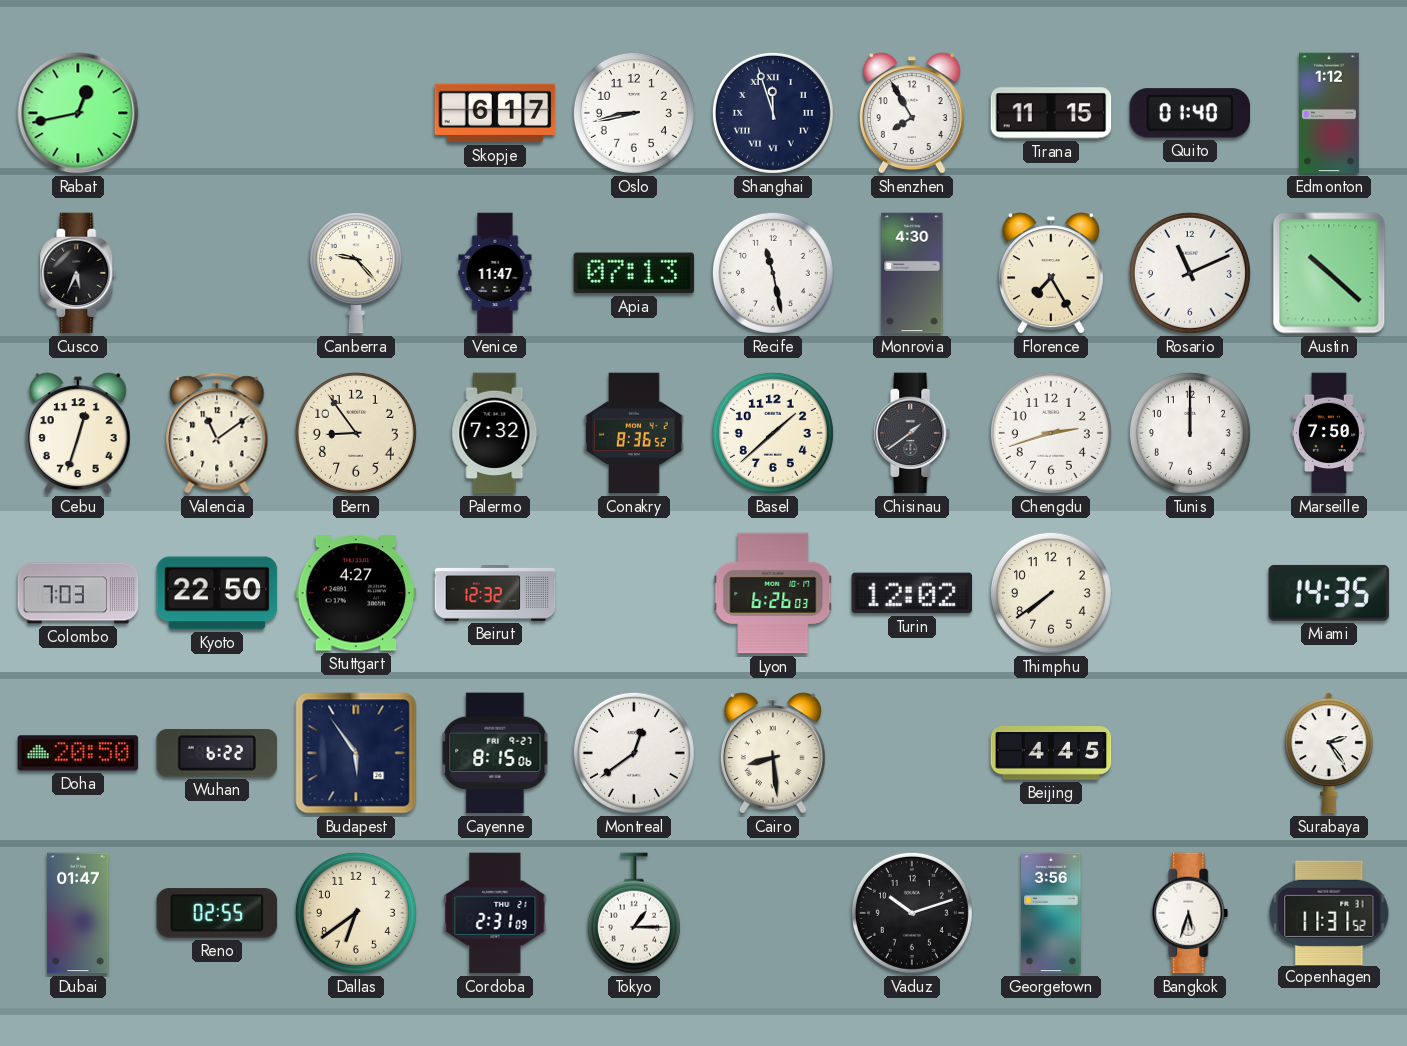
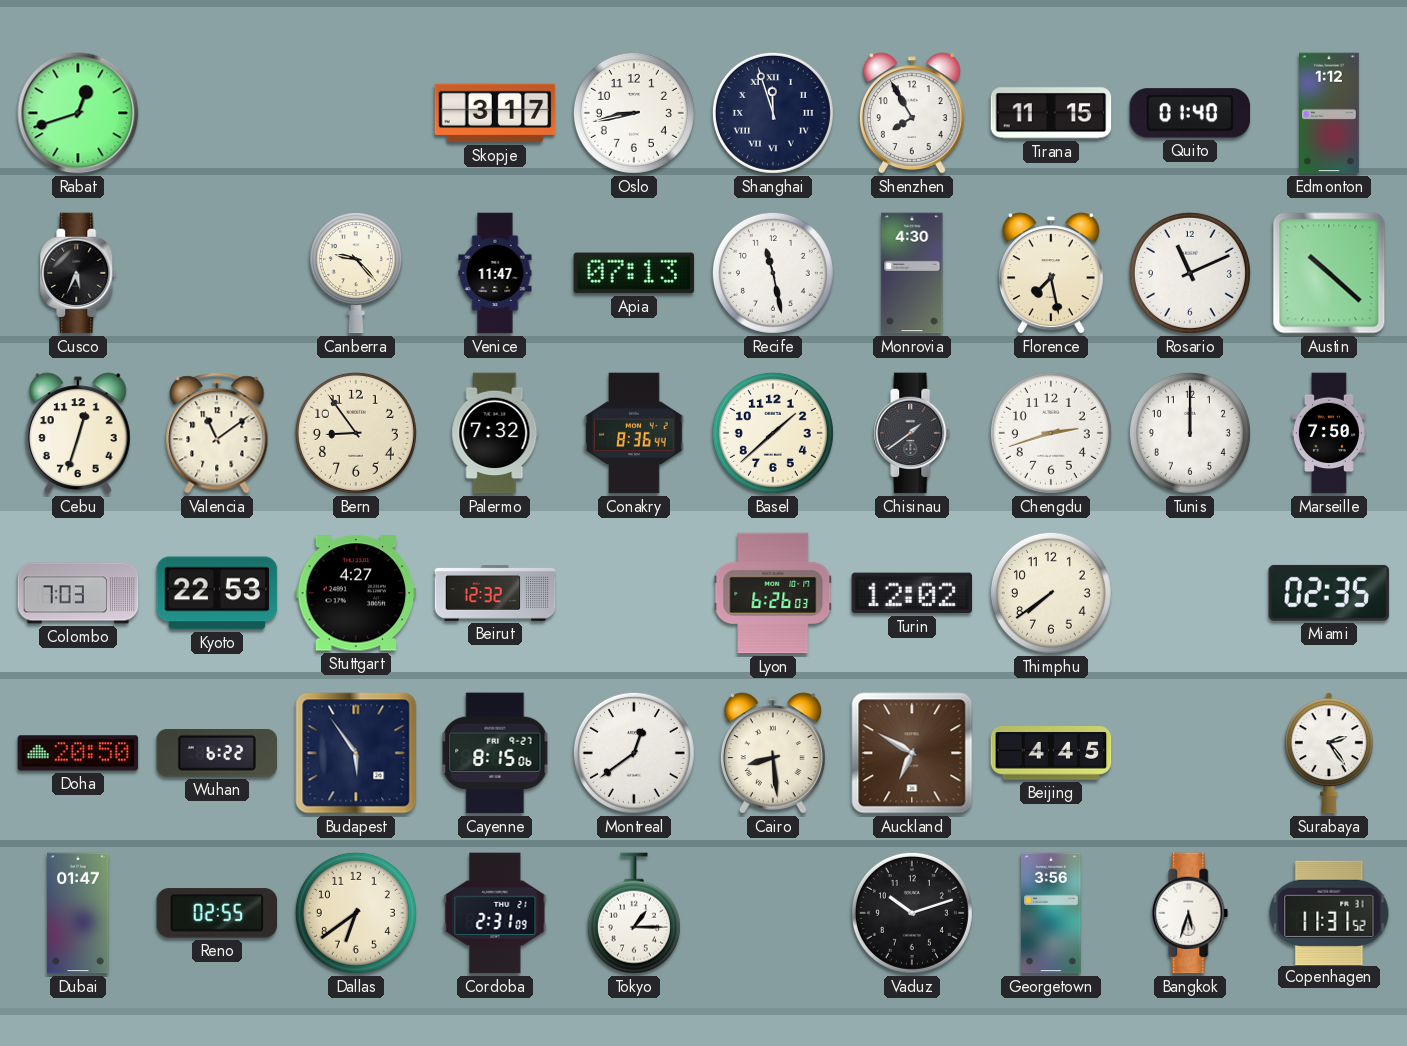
Rabat: 12:43 -> 12:42 (78, 113)
Skopje: 6:17 -> 3:17 (495, 113)
Florence: 7:25 -> 7:28 (1051, 273)
Conakry: 8:36:52 -> 8:36:44 (634, 433)
Kyoto: 22:50 -> 22:53 (217, 593)
Miami: 14:35 -> 02:35 (1328, 593)
Auckland: none -> 6:50 (912, 753)
